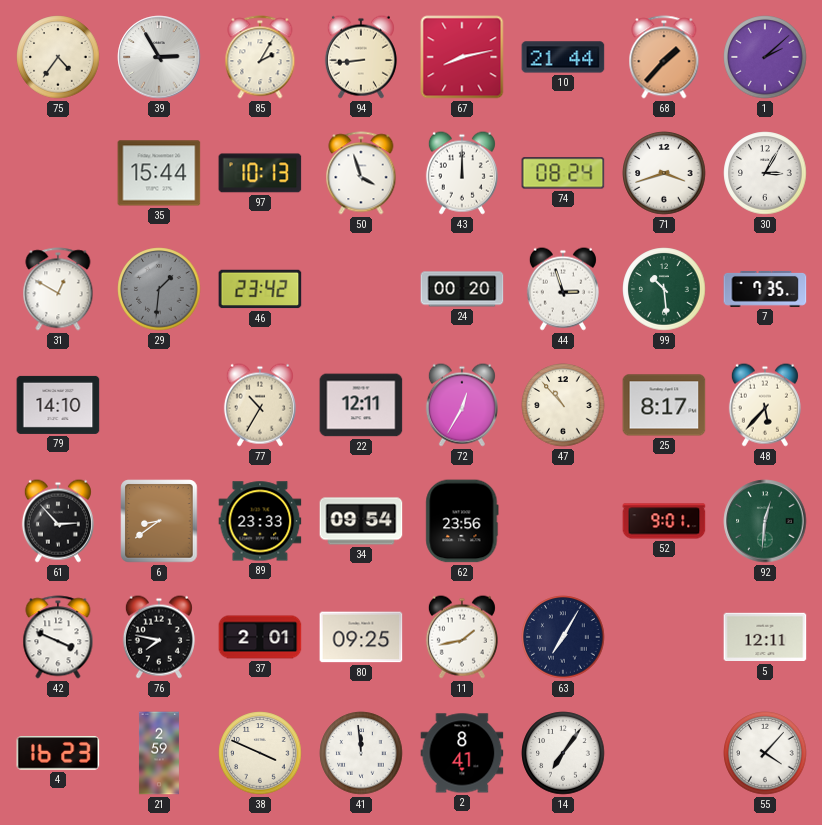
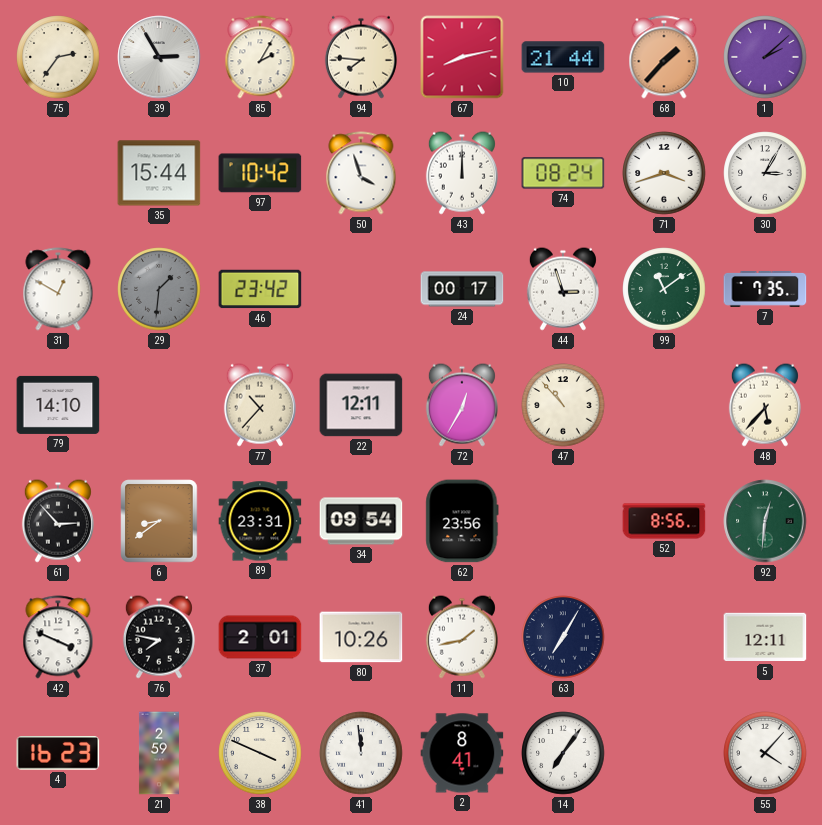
75: 4:36 -> 2:36 (58, 57)
94: 8:44 -> 7:46 (361, 57)
97: 10:13 -> 10:42 (260, 173)
24: 00:20 -> 00:17 (462, 289)
99: 10:29 -> 11:09 (664, 289)
77: 10:35 -> 10:37 (260, 405)
25: 8:17 -> none (664, 405)
89: 23:33 -> 23:31 (260, 521)
52: 9:01 -> 8:56 (664, 521)
80: 09:25 -> 10:26 (361, 637)
